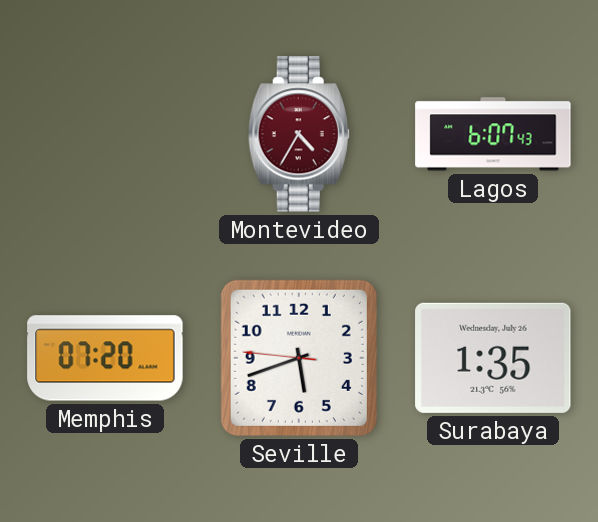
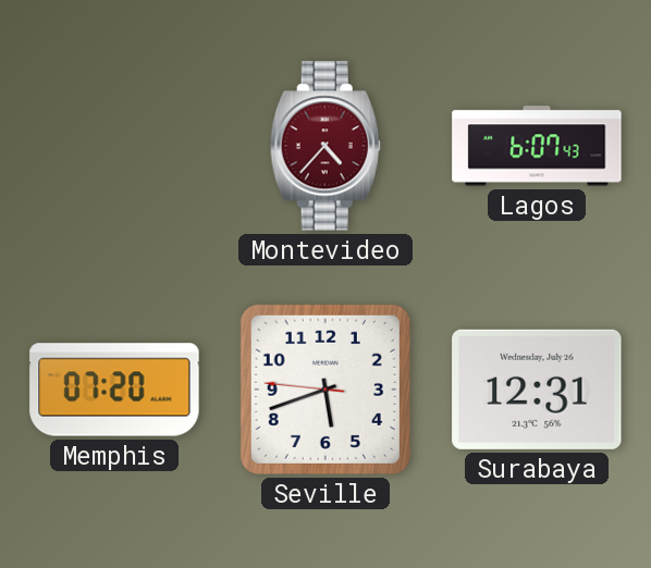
Montevideo: 4:35 -> 4:37 (325, 146)
Surabaya: 1:35 -> 12:31 (537, 390)
